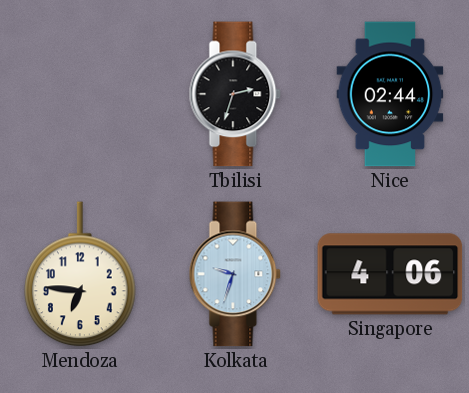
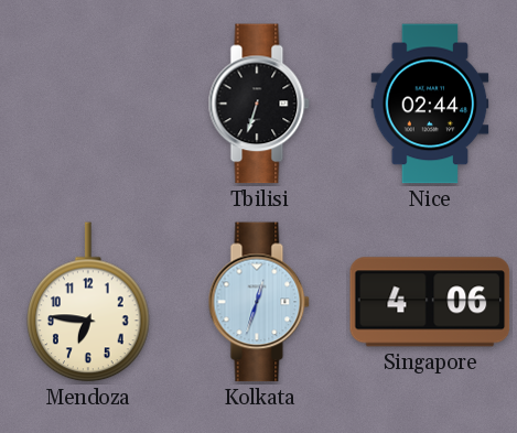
Tbilisi: 2:33 -> 6:33 (259, 104)
Kolkata: 9:33 -> 12:33 (259, 302)
